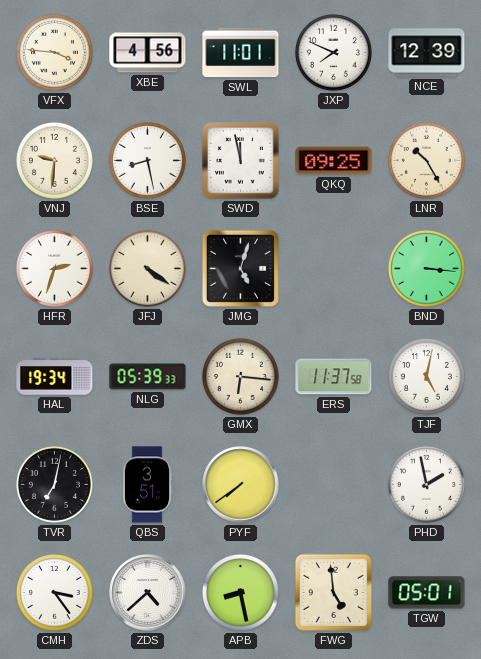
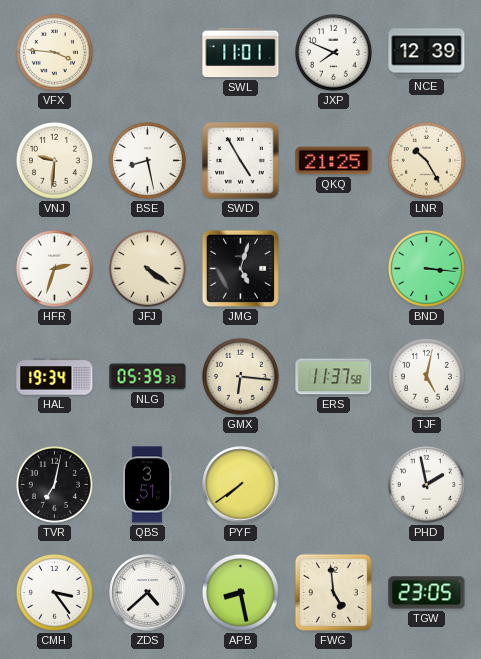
XBE: 4:56 -> none (148, 53)
SWD: 11:58 -> 4:55 (241, 161)
QKQ: 09:25 -> 21:25 (334, 161)
TGW: 05:01 -> 23:05 (427, 593)
